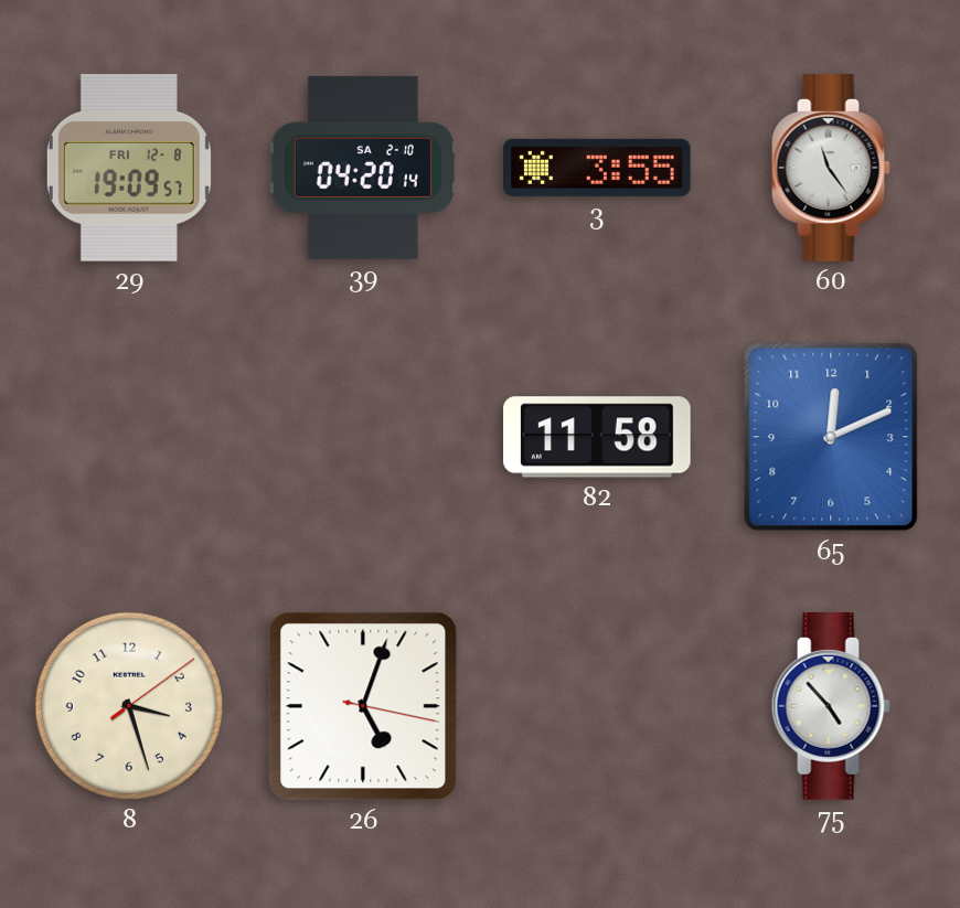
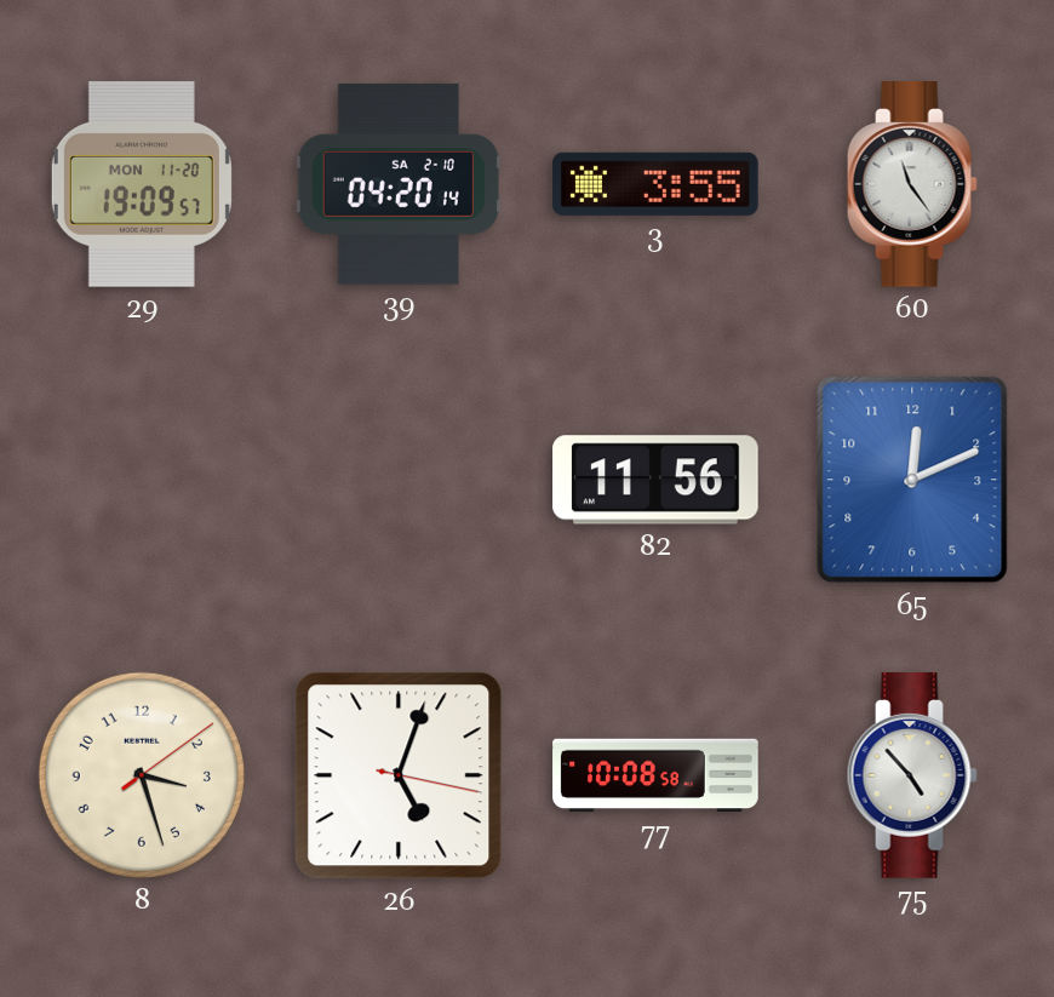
29 date: FRI 12-8 -> MON 11-20 (142, 185)
82: 11:58 -> 11:56 (655, 480)
77: none -> 10:08 (655, 775)
